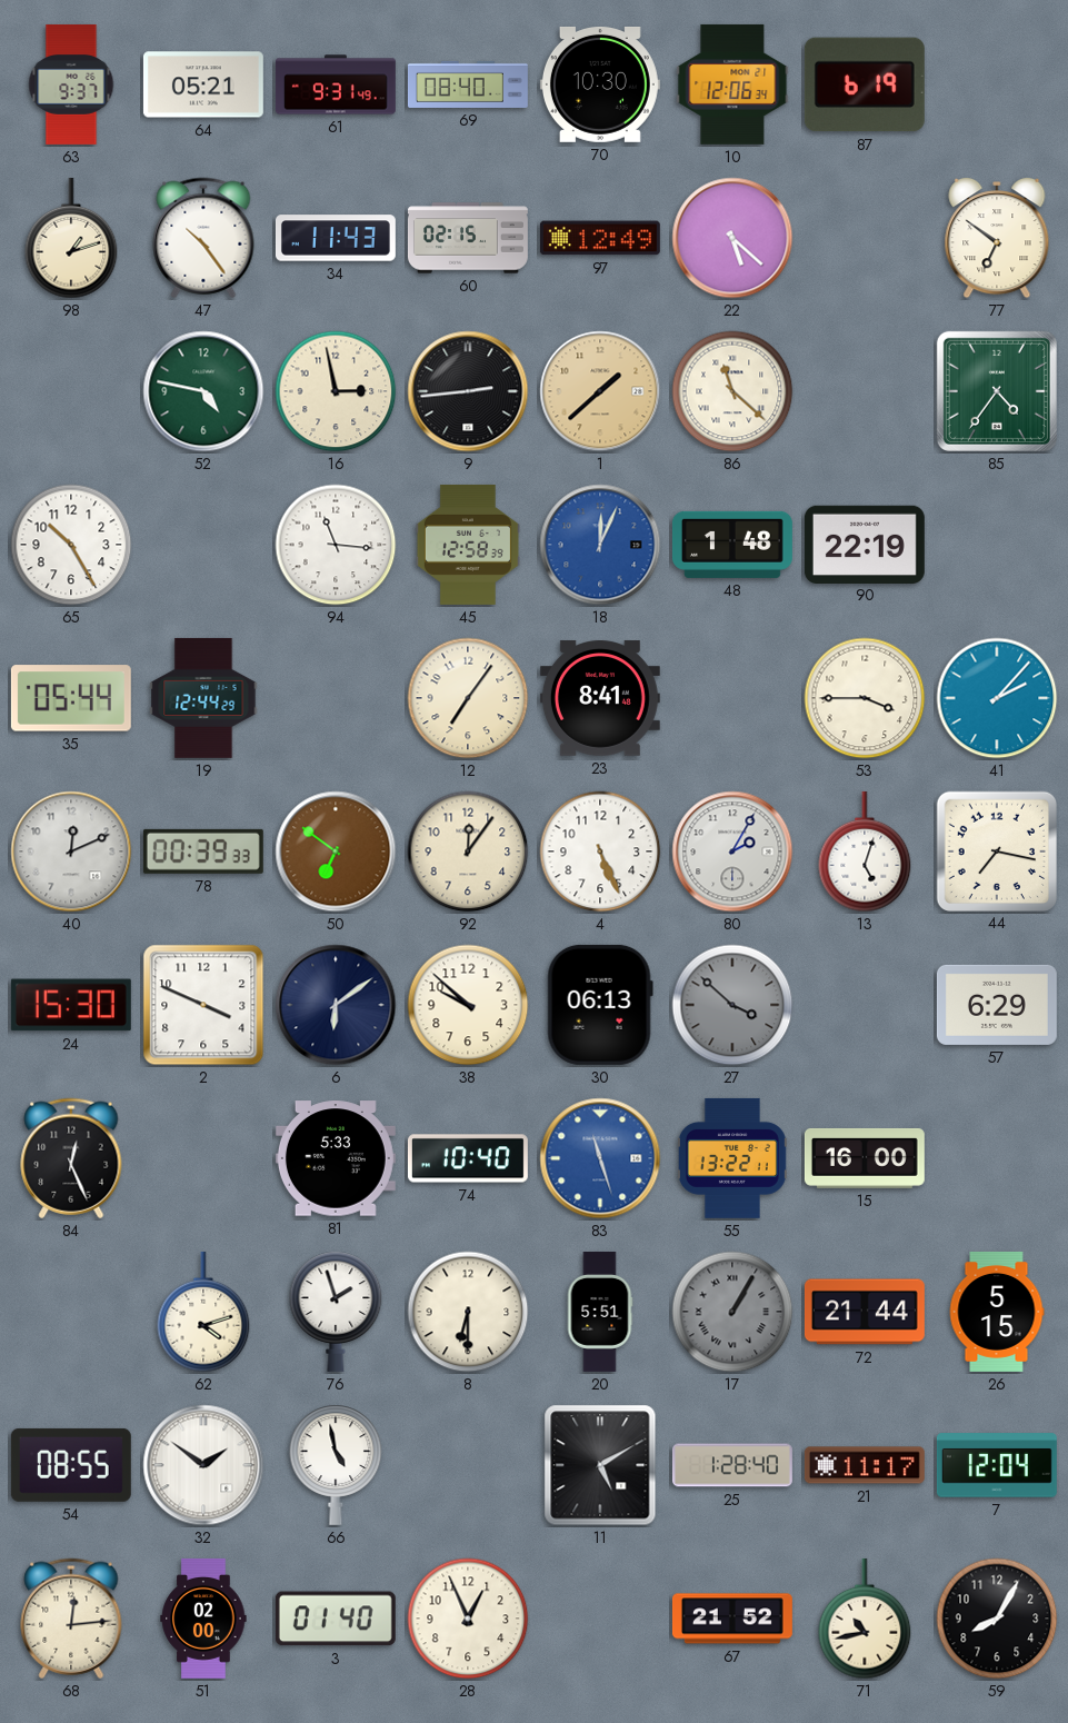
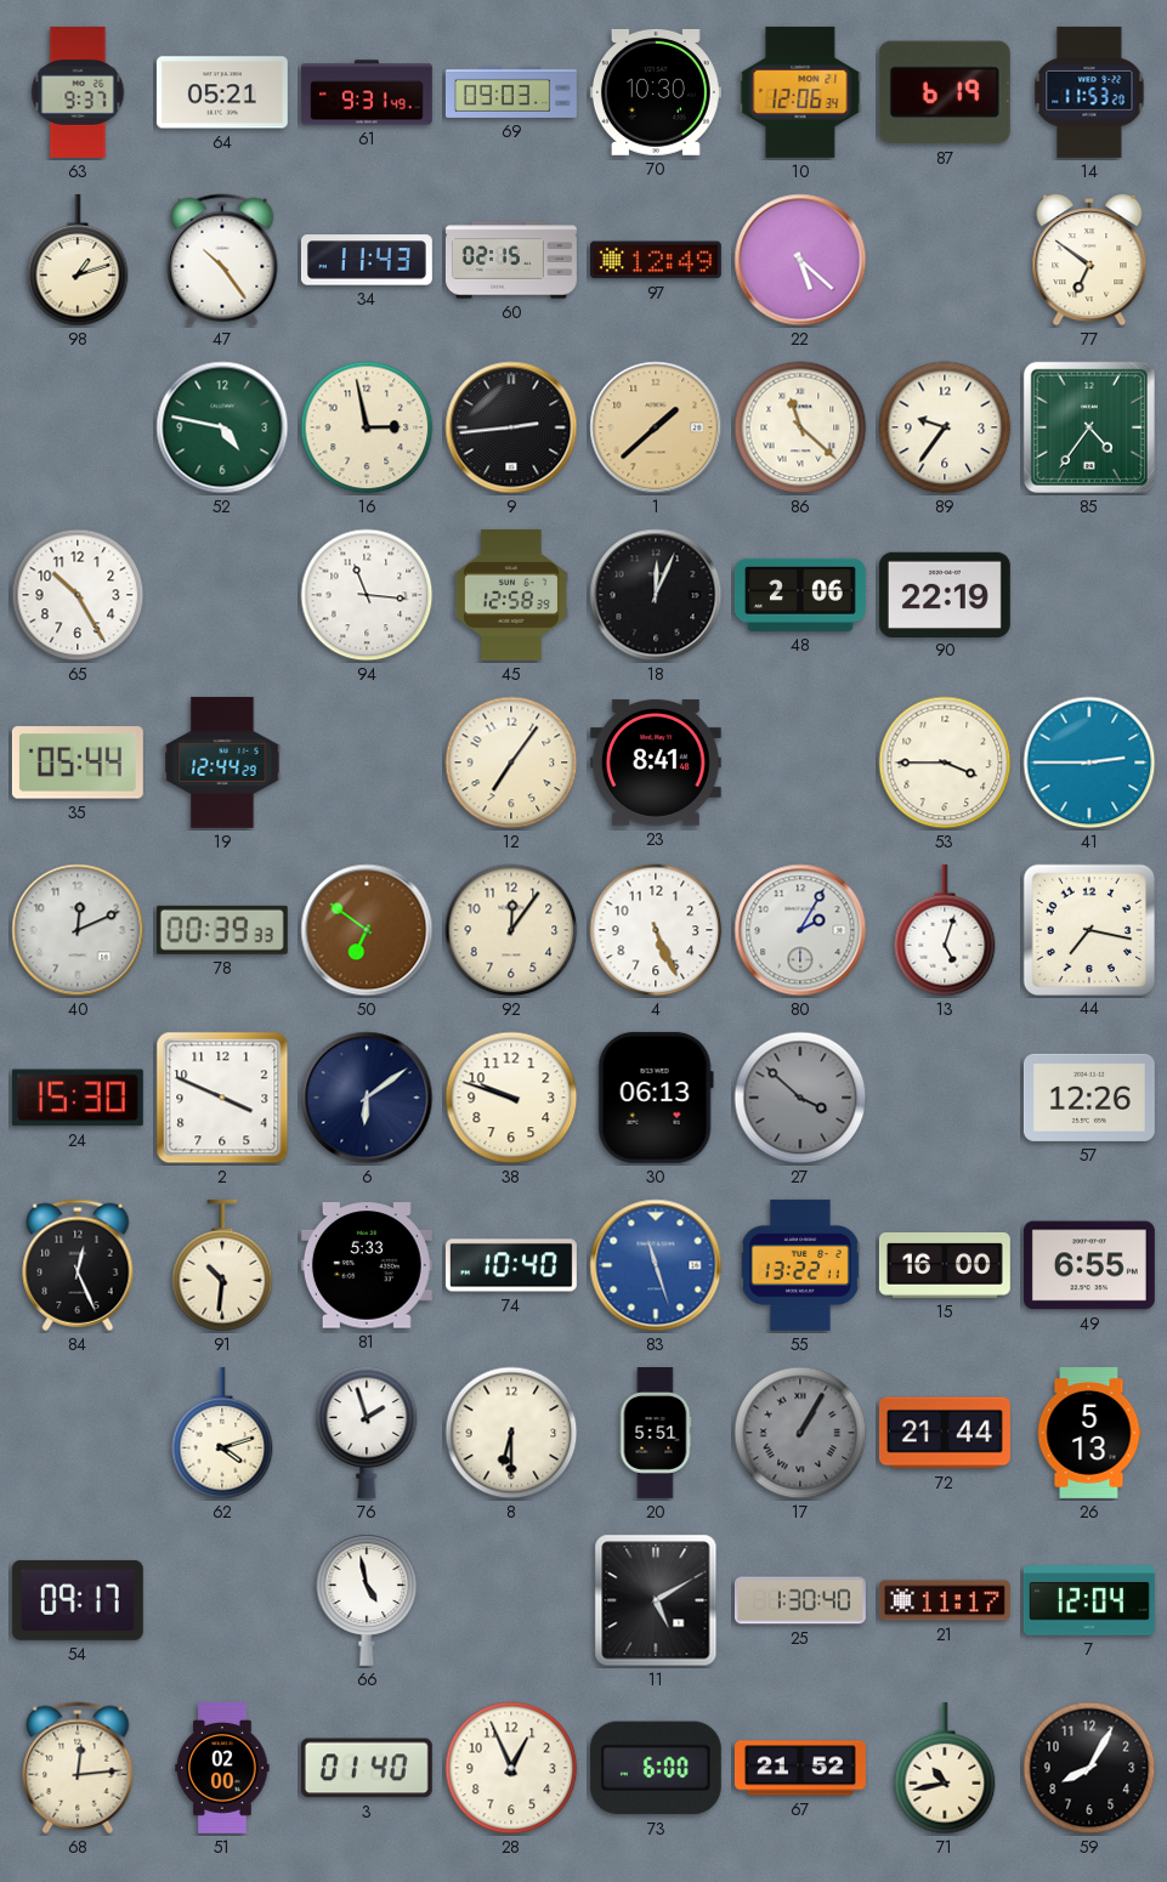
69: 08:40 -> 09:03 (511, 92)
14: none -> 11:53 (1089, 92)
89: none -> 9:36 (945, 427)
18 dial: blue -> black (656, 595)
48: 1:48 -> 2:06 (800, 595)
41: 2:07 -> 2:45 (1089, 763)
38: 9:52 -> 9:48 (511, 1098)
57: 6:29 -> 12:26 (1089, 1098)
91: none -> 10:31 (222, 1265)
49: none -> 6:55 (1089, 1265)
26: 5:15 -> 5:13 (1089, 1433)
54: 08:55 -> 09:17 (78, 1600)
32: 1:51 -> none (203, 1465)
25: 1:28 -> 1:30 (800, 1600)
73: none -> 6:00 (656, 1768)
